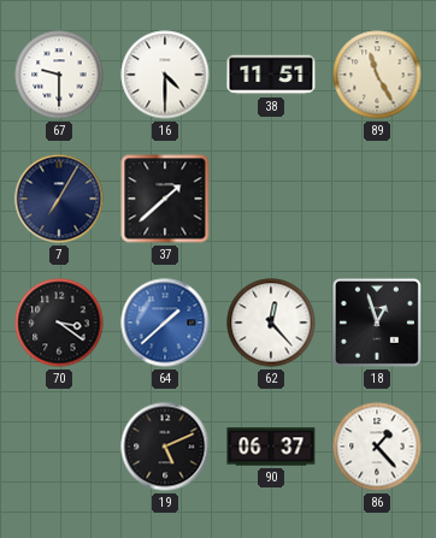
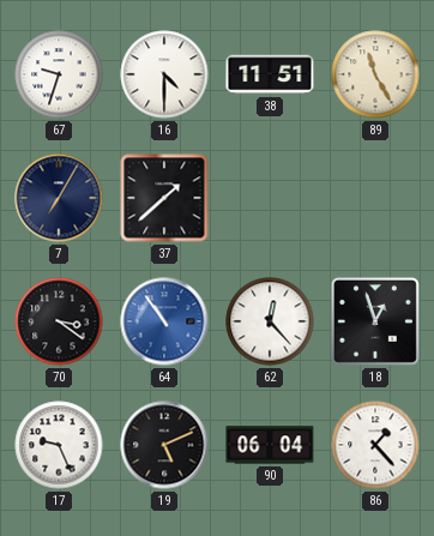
67: 9:30 -> 9:33 (59, 74)
64: 1:38 -> 10:54 (164, 321)
17: none -> 9:26 (59, 445)
90: 06:37 -> 06:04 (270, 445)
